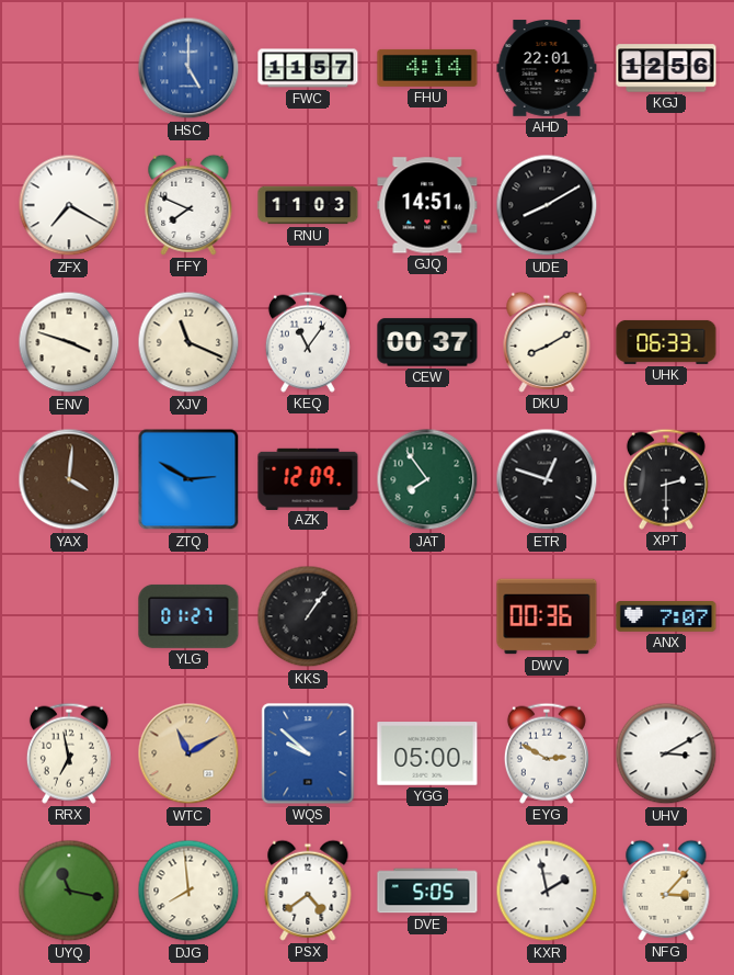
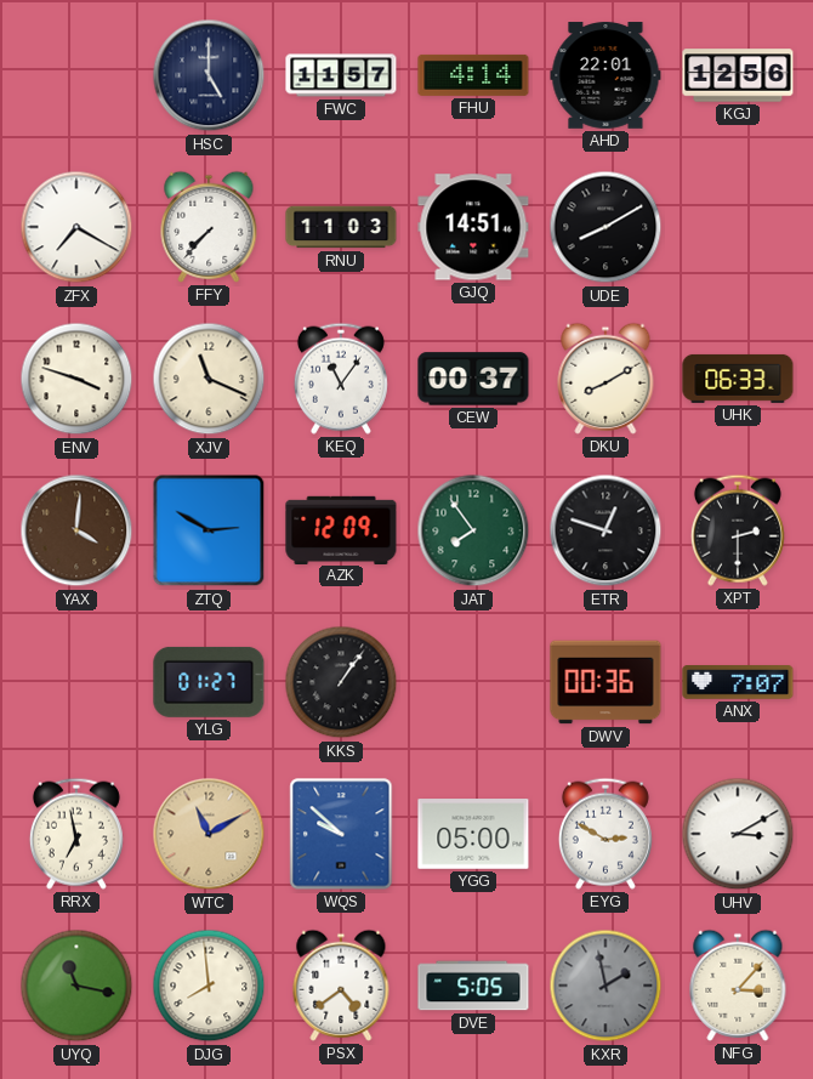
HSC dial: blue -> navy (209, 75)
FFY: 7:49 -> 7:37 (209, 227)
KXR dial: white -> grey (606, 986)
